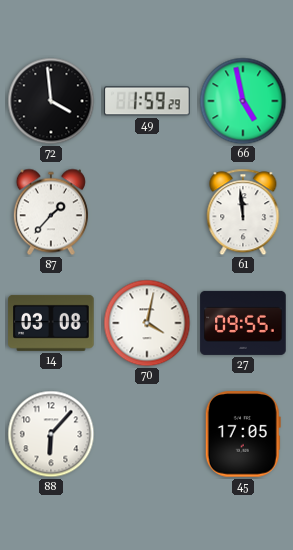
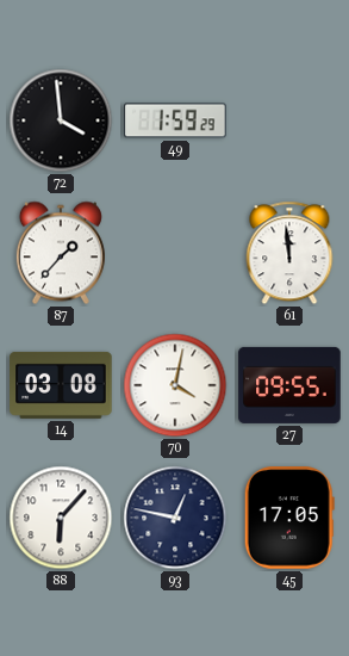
66: 4:58 -> none (243, 101)
93: none -> 12:47 (175, 518)
